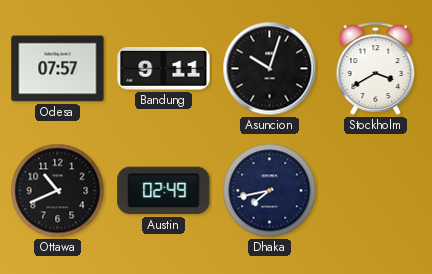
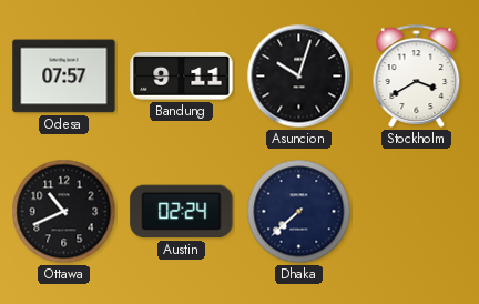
Austin: 02:49 -> 02:24 (182, 212)
Dhaka: 7:43 -> 7:38 (299, 212)
